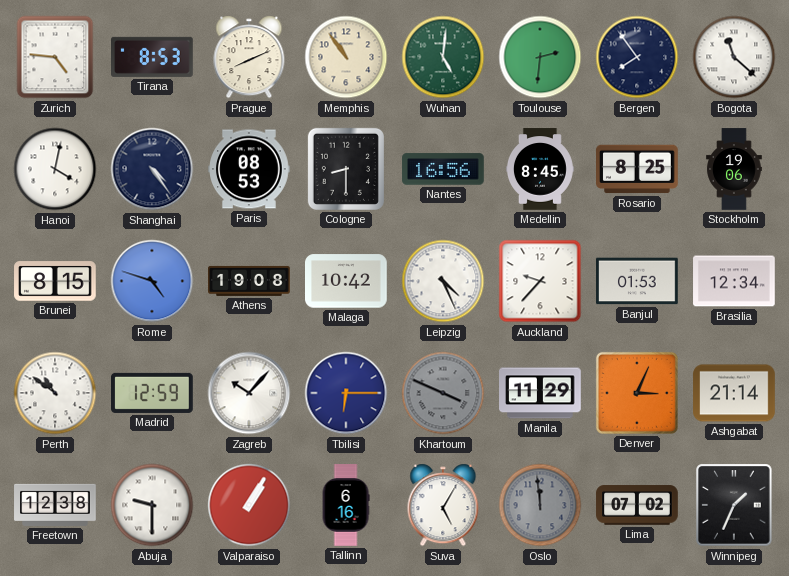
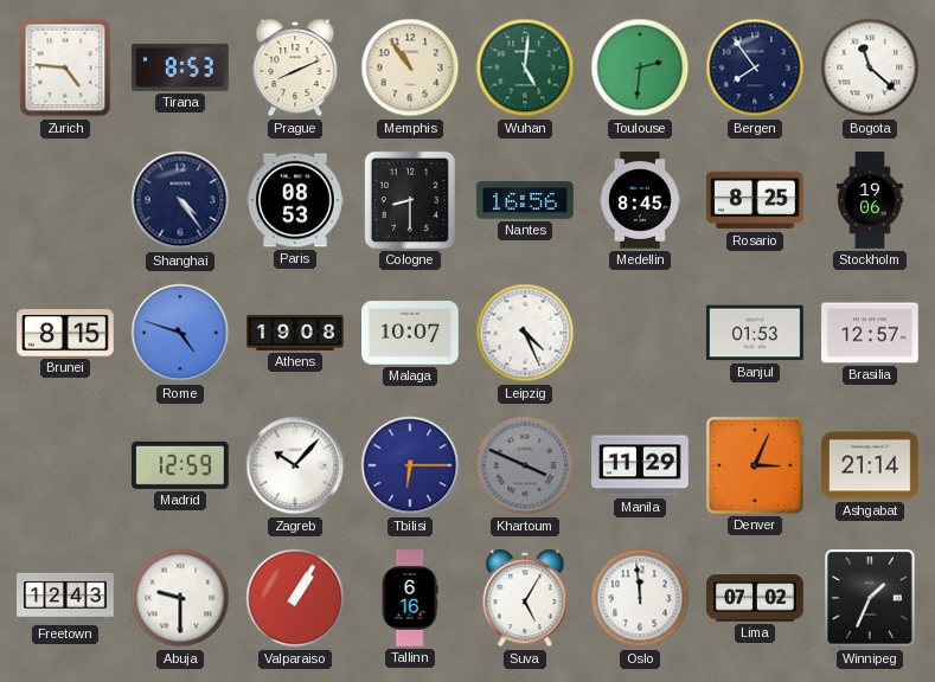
Hanoi: 4:02 -> none (55, 169)
Malaga: 10:42 -> 10:07 (410, 333)
Auckland: 9:37 -> none (540, 281)
Brasilia: 12:34 -> 12:57 (870, 333)
Perth: 10:51 -> none (55, 393)
Freetown: 12:38 -> 12:43 (65, 598)
Oslo dial: grey -> white (640, 598)
